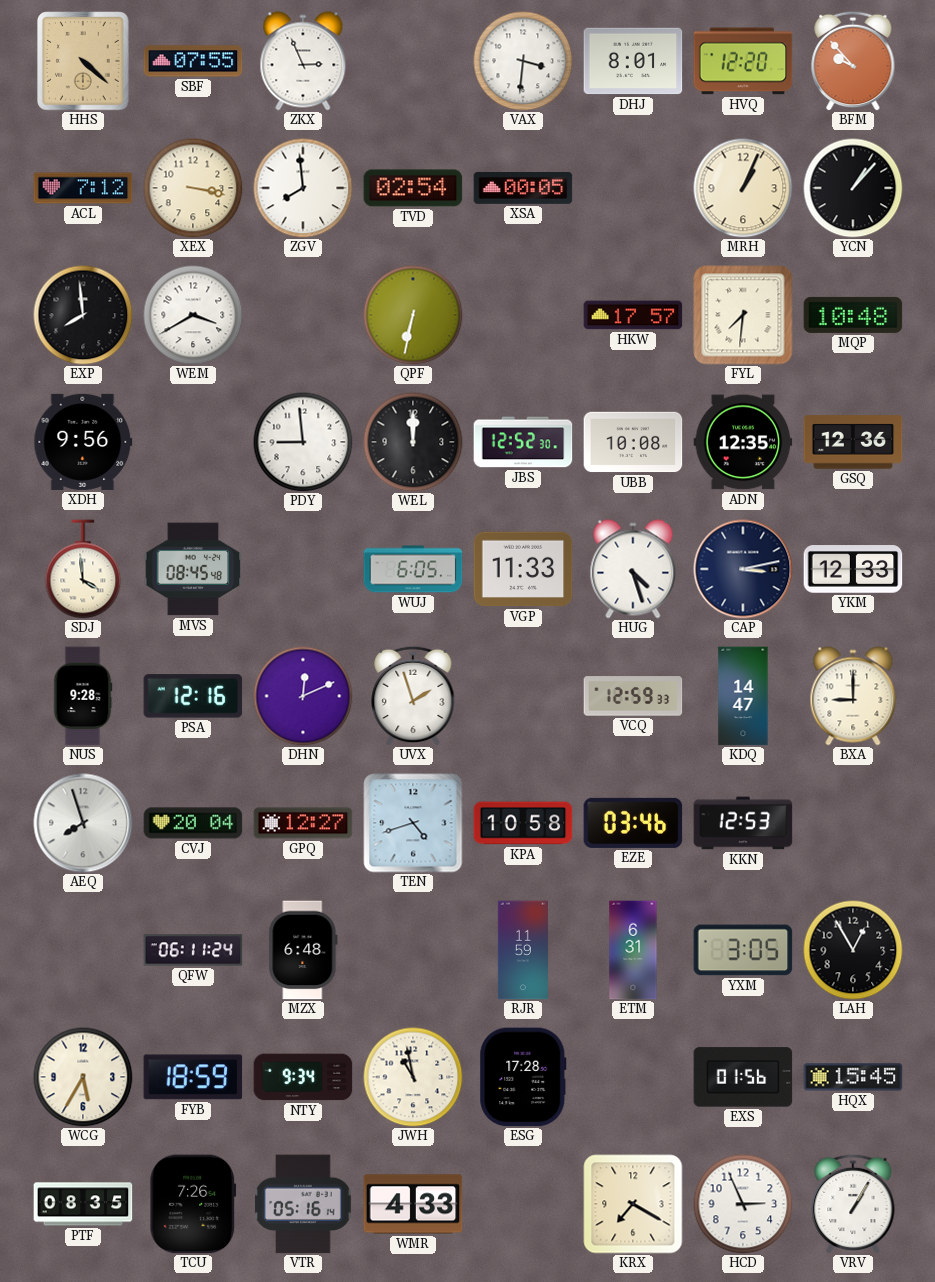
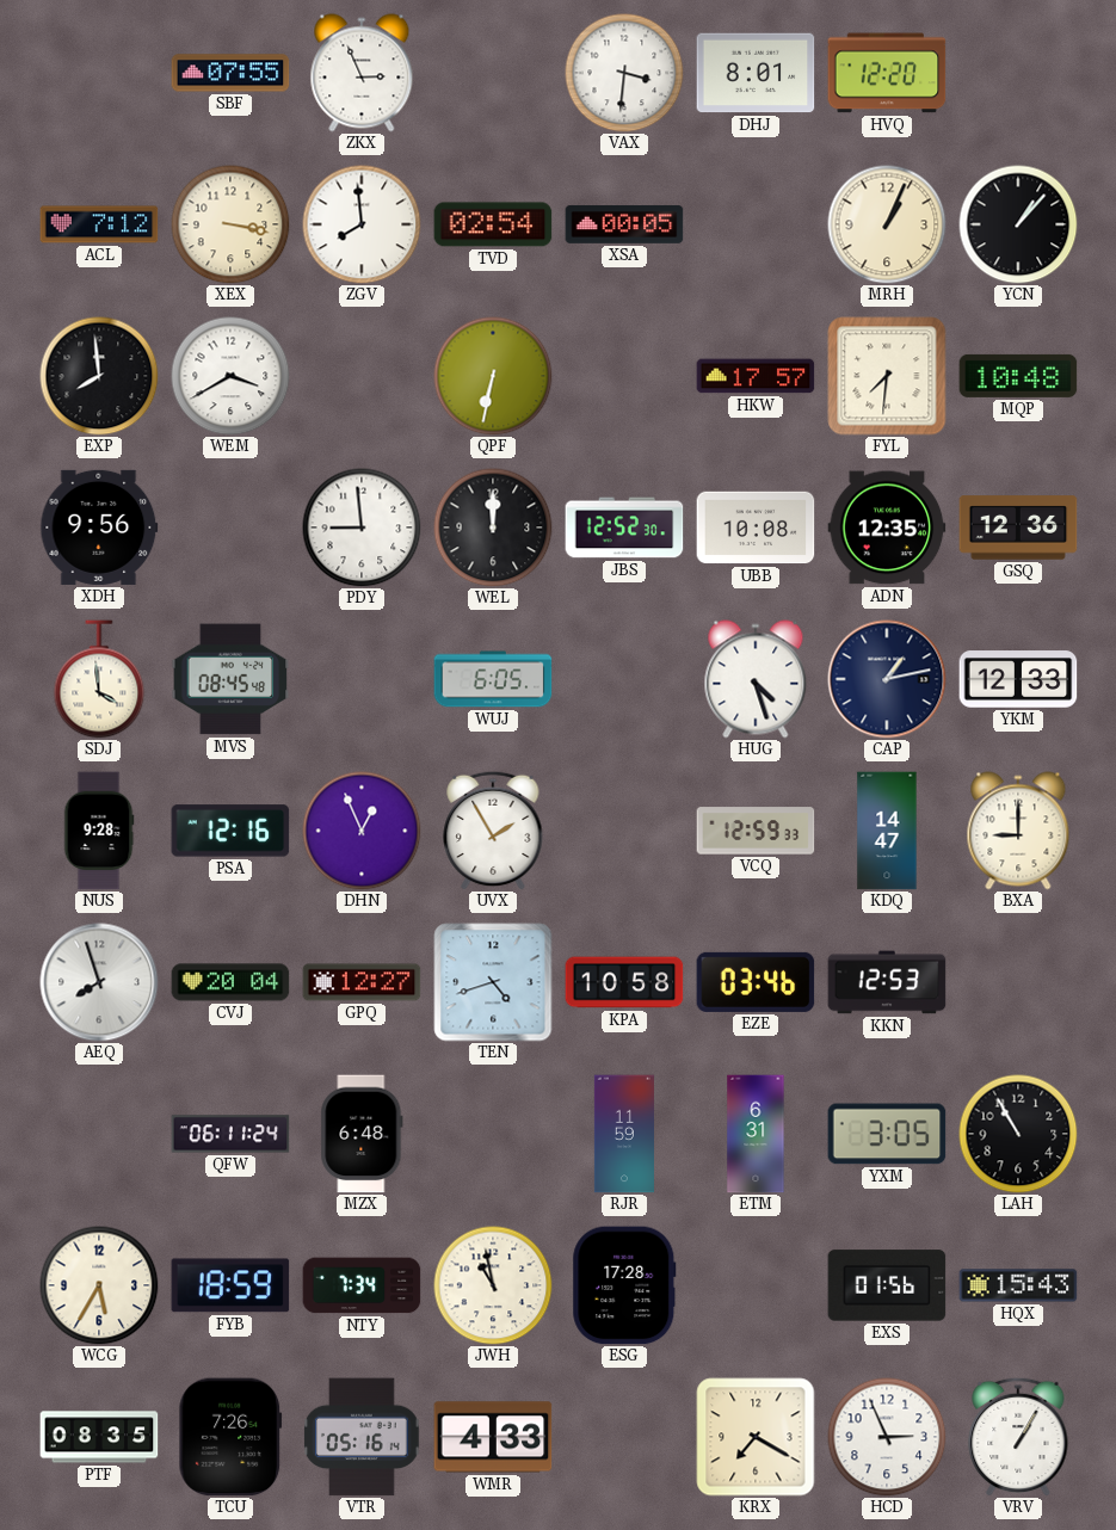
HHS: 4:22 -> none (83, 61)
BFM: 9:53 -> none (853, 61)
VGP: 11:33 -> none (523, 569)
CAP: 3:13 -> 1:13 (887, 679)
DHN: 12:11 -> 12:56 (362, 831)
UVX: 1:57 -> 1:55 (493, 831)
LAH: 12:55 -> 10:55 (1018, 1134)
NTY: 9:34 -> 7:34 (362, 1285)
HQX: 15:45 -> 15:43 (1018, 1285)
